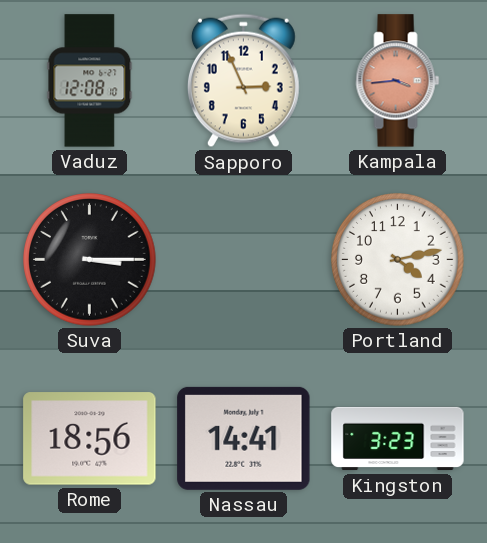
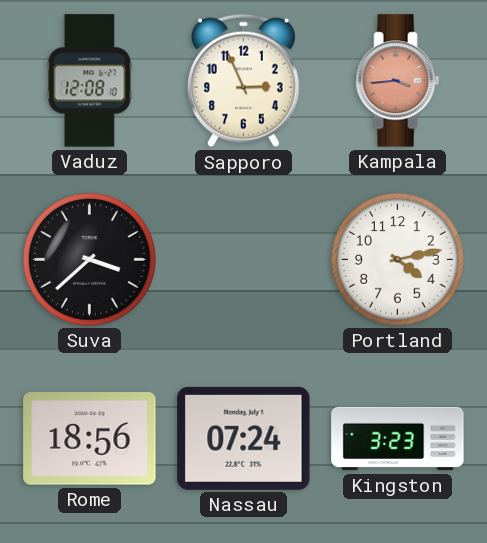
Suva: 3:15 -> 3:38 (90, 260)
Nassau: 14:41 -> 07:24 (244, 438)
